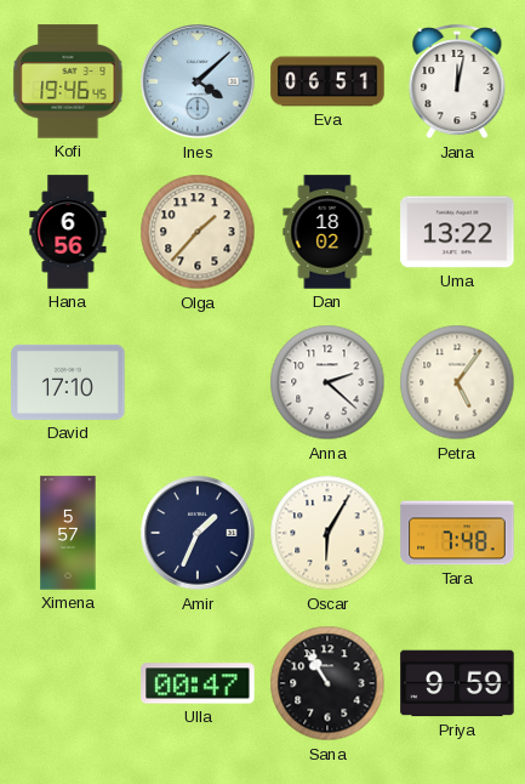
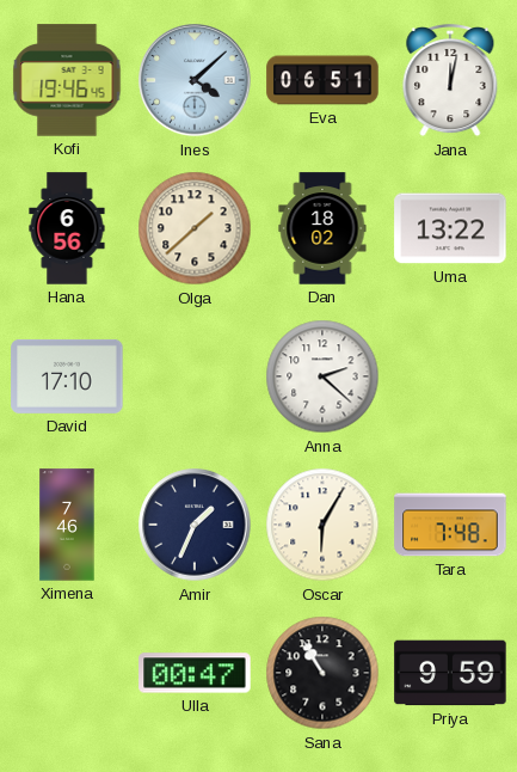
Olga: 1:37 -> 1:38 (195, 228)
Petra: 5:06 -> none (457, 382)
Ximena: 5:57 -> 7:46 (67, 525)
